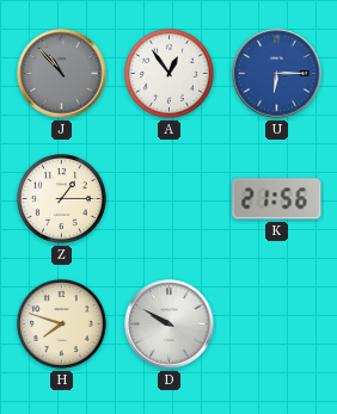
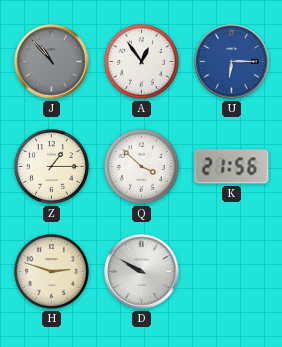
Q: none -> 3:52 (142, 167)
H: 7:48 -> 2:48 (52, 272)
